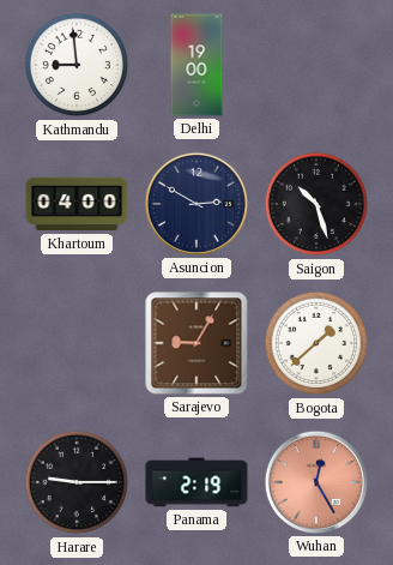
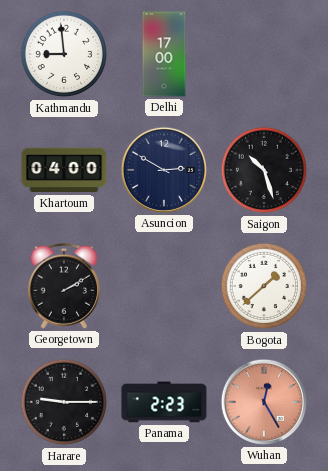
Delhi: 19:00 -> 17:00 (164, 54)
Georgetown: none -> 2:10 (64, 286)
Sarajevo: 9:05 -> none (196, 343)
Panama: 2:19 -> 2:23 (164, 402)
